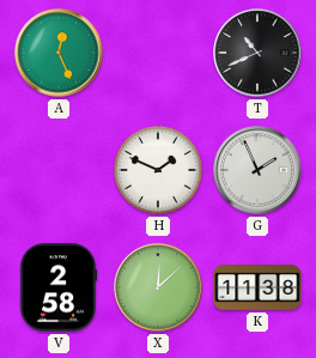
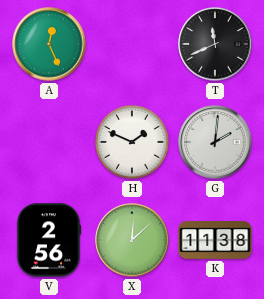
T: 10:41 -> 11:41 (215, 44)
G: 1:56 -> 2:01 (215, 142)
V: 2:58 -> 2:56 (49, 240)
